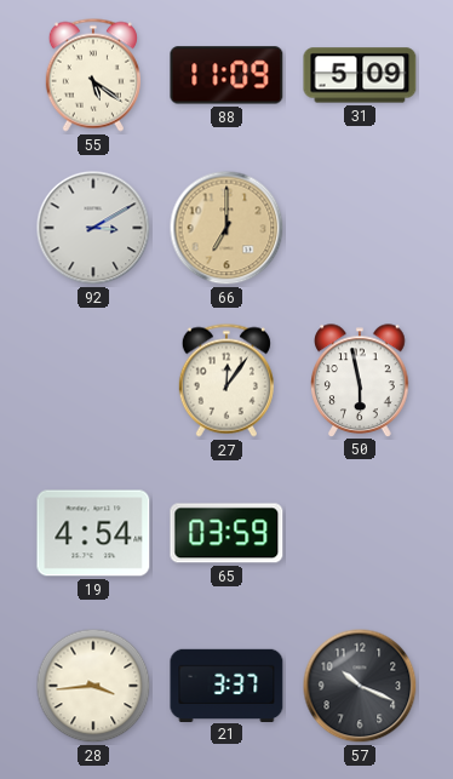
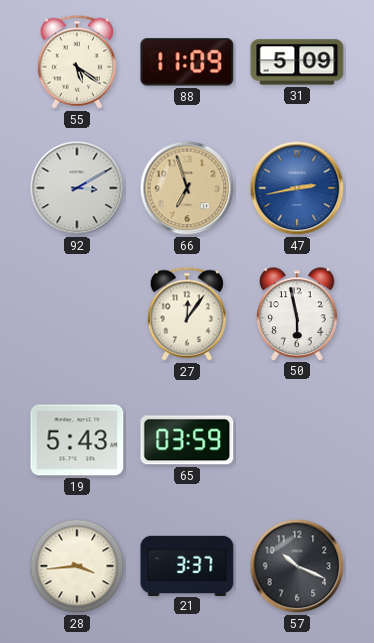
66: 7:00 -> 6:57 (187, 188)
47: none -> 2:43 (297, 188)
19: 4:54 -> 5:43 (77, 440)
